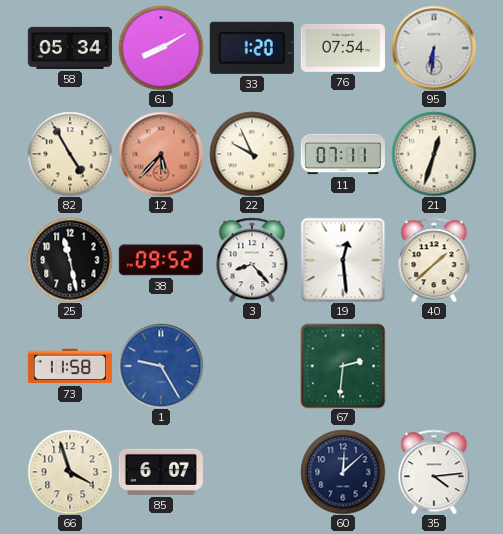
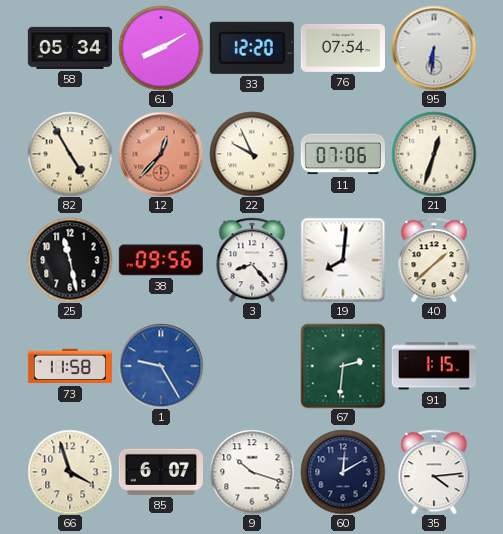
33: 1:20 -> 12:20 (252, 48)
12: 5:37 -> 12:37 (161, 154)
11: 07:11 -> 07:06 (343, 154)
38: 09:52 -> 09:56 (161, 260)
19: 12:29 -> 8:01 (343, 260)
91: none -> 1:15 (434, 366)
9: none -> 10:18 (252, 472)
60: 12:08 -> 12:10 (343, 472)
